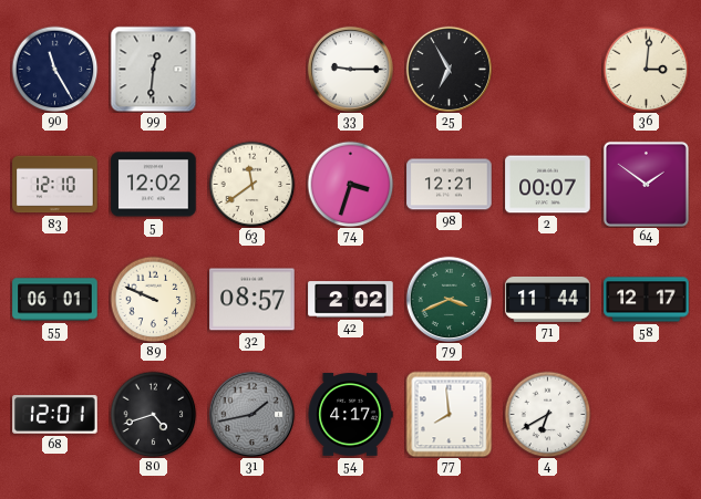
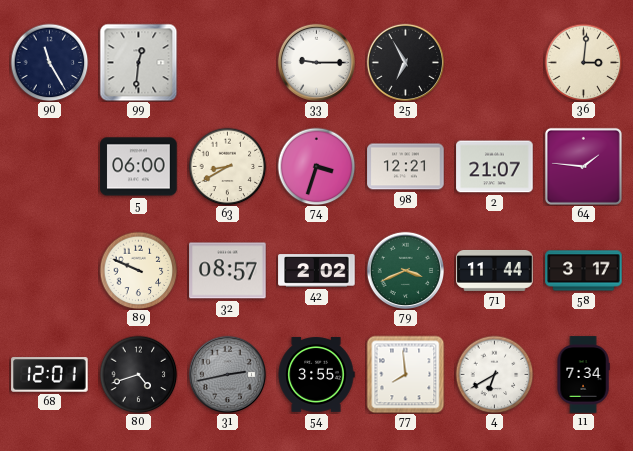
83: 12:10 -> none (55, 185)
5: 12:02 -> 06:00 (139, 167)
63: 11:39 -> 8:40 (227, 166)
2: 00:07 -> 21:07 (495, 167)
64: 1:51 -> 1:46 (583, 166)
55: 06:01 -> none (55, 300)
58: 12:17 -> 3:17 (584, 271)
31: 1:43 -> 2:43 (227, 374)
54: 4:17 -> 3:55 (316, 375)
11: none -> 7:34 (583, 375)
